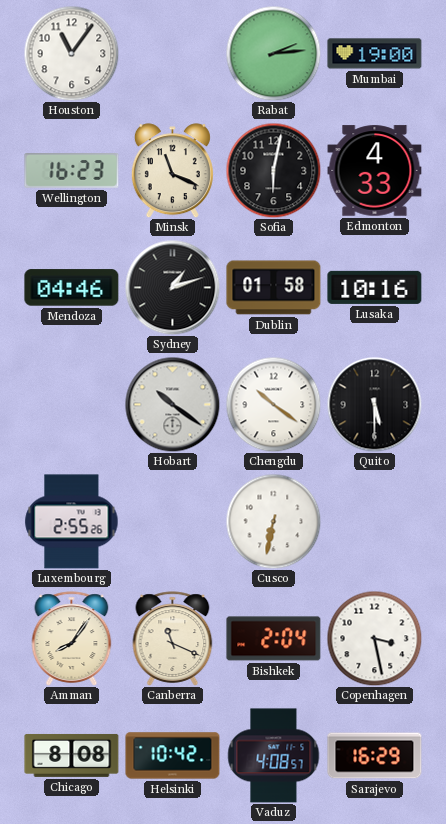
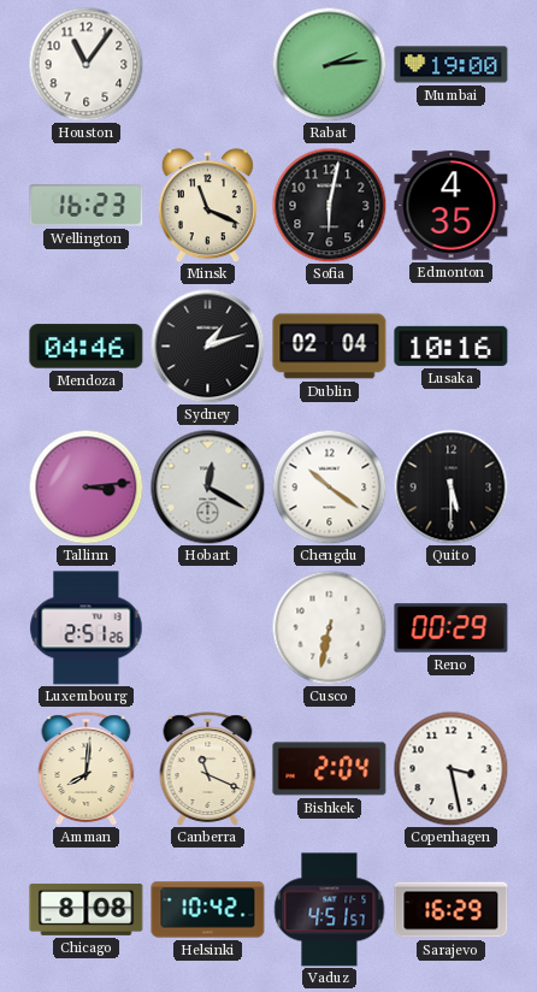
Edmonton: 4:33 -> 4:35 (452, 206)
Dublin: 01:58 -> 02:04 (330, 347)
Tallinn: none -> 3:14 (85, 486)
Hobart: 10:21 -> 12:20 (207, 486)
Luxembourg: 2:55 -> 2:51 (87, 628)
Reno: none -> 00:29 (452, 628)
Amman: 8:06 -> 8:01 (87, 769)
Vaduz: 4:08 -> 4:51 (330, 910)
